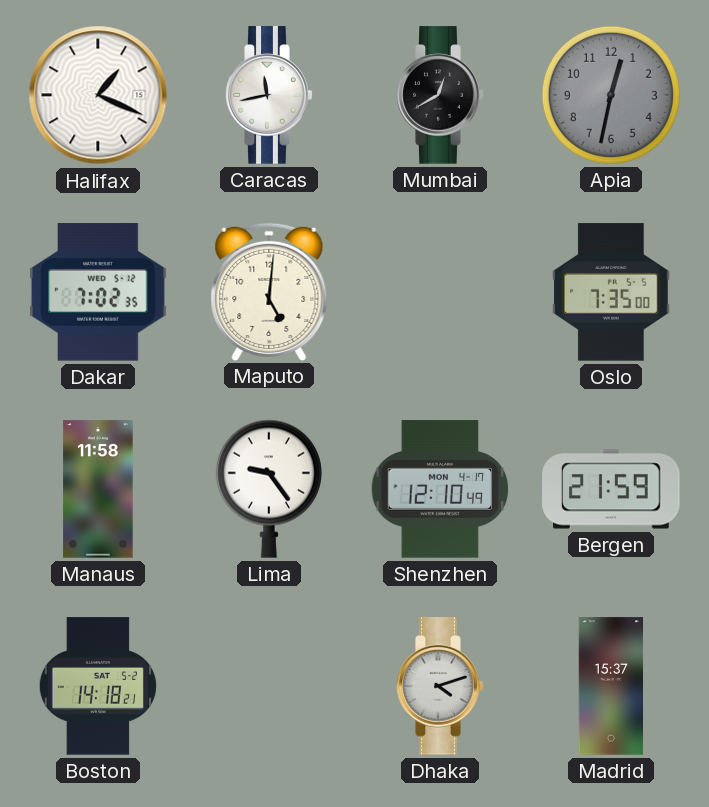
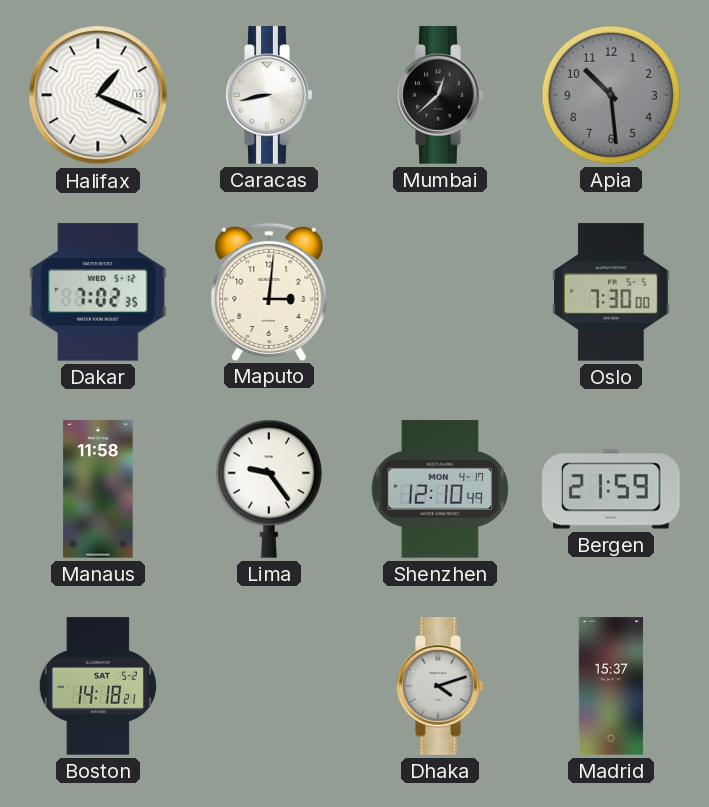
Caracas: 11:43 -> 8:43 (269, 95)
Mumbai: 12:40 -> 12:38 (440, 95)
Apia: 12:32 -> 10:29 (611, 95)
Maputo: 5:01 -> 3:01 (269, 291)
Oslo: 7:35 -> 7:30 (611, 292)
